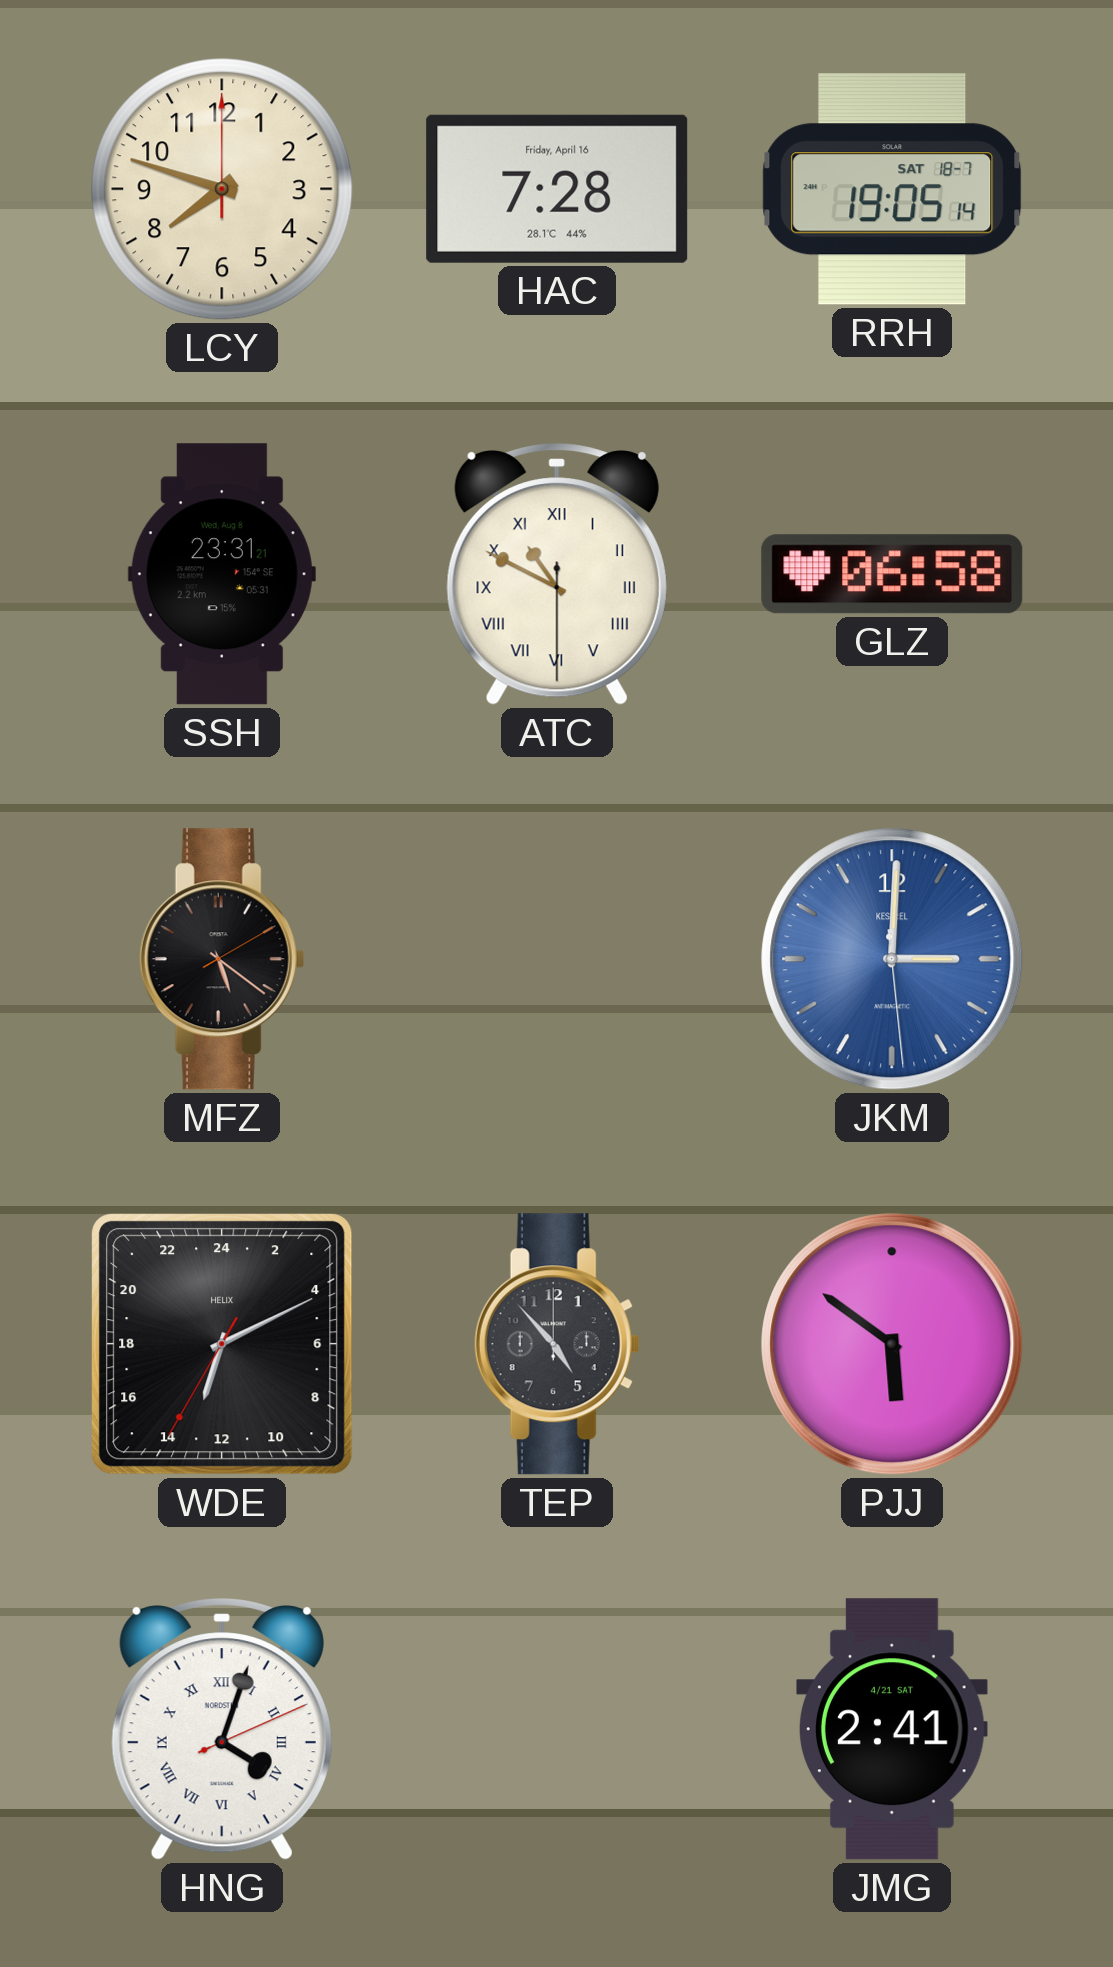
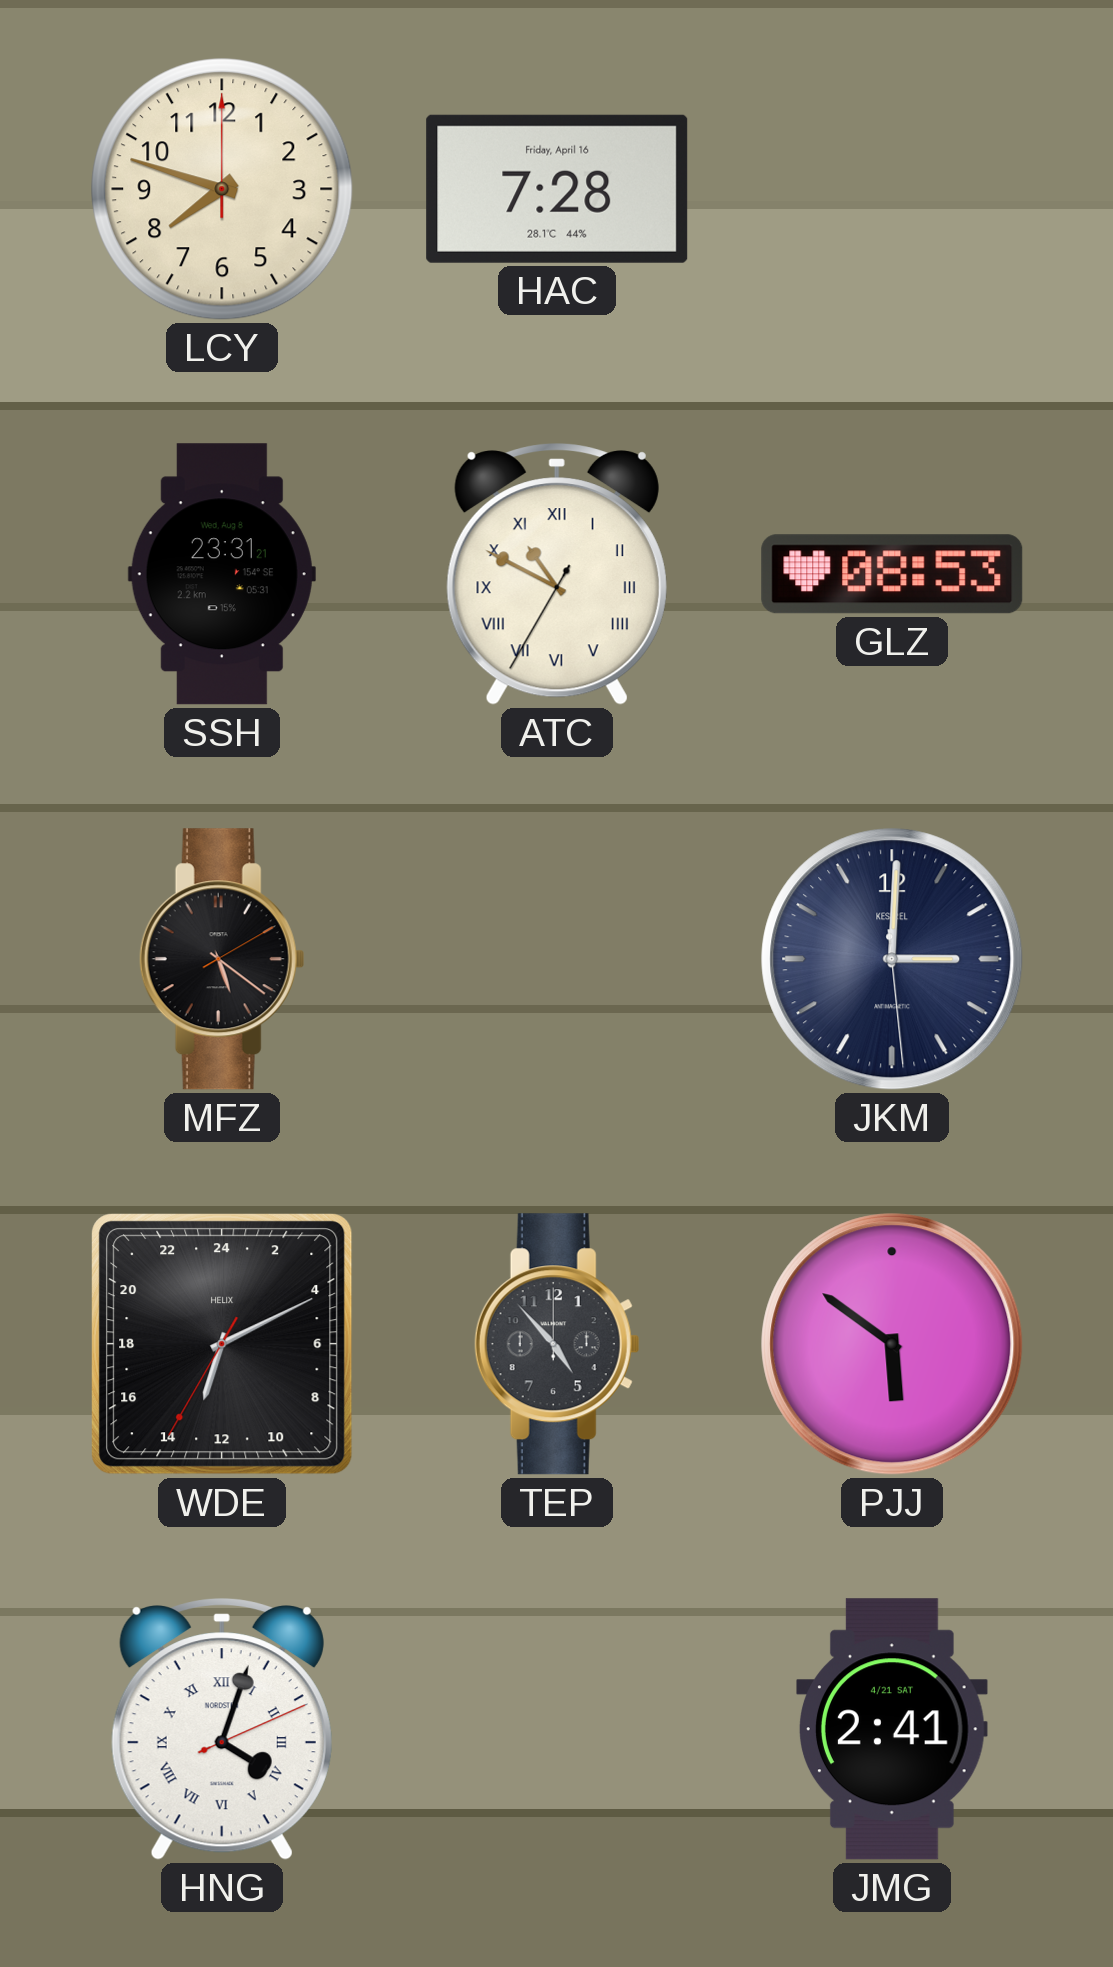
RRH: 19:05 -> none (892, 189)
ATC: 10:49:30 -> 10:49:35 (557, 574)
GLZ: 06:58 -> 08:53 (892, 574)
JKM dial: blue -> navy (892, 959)
